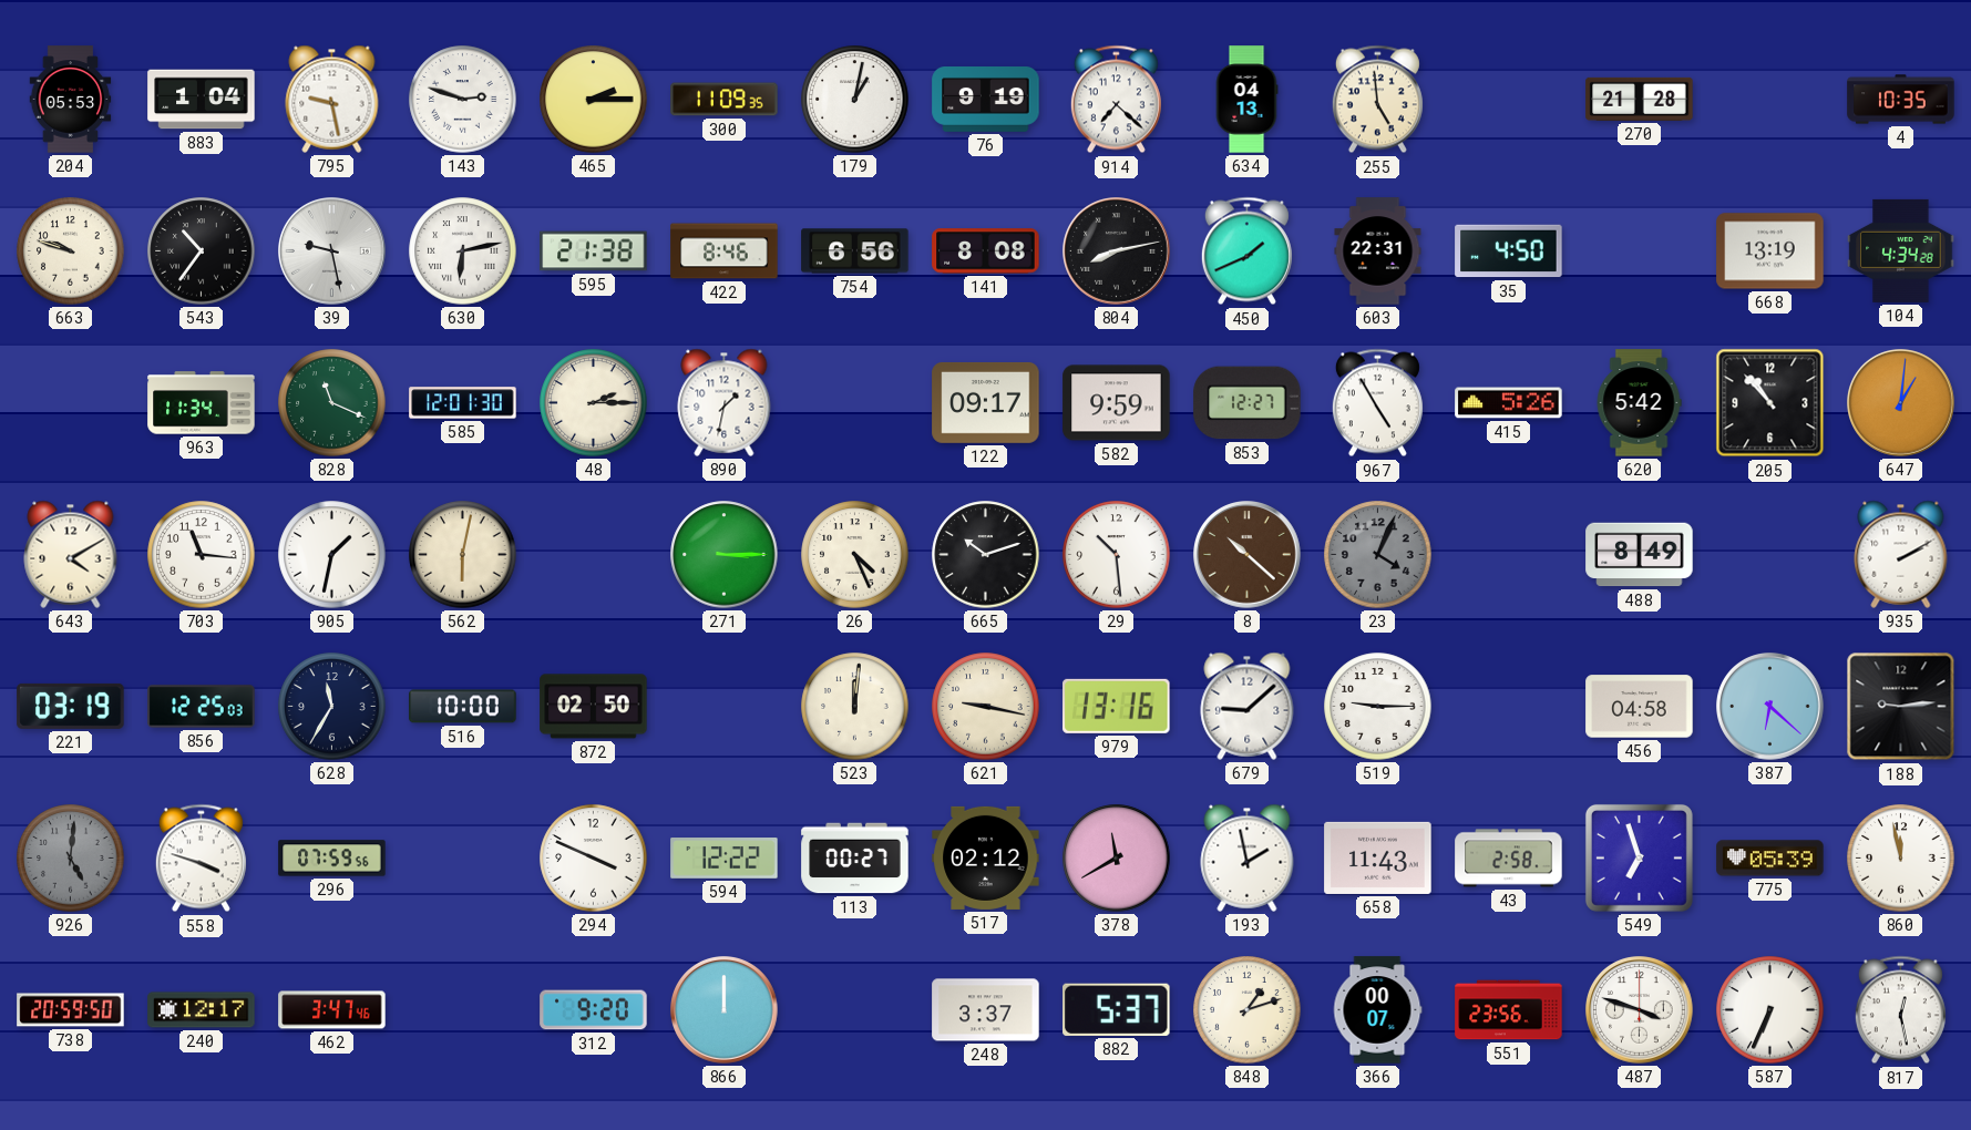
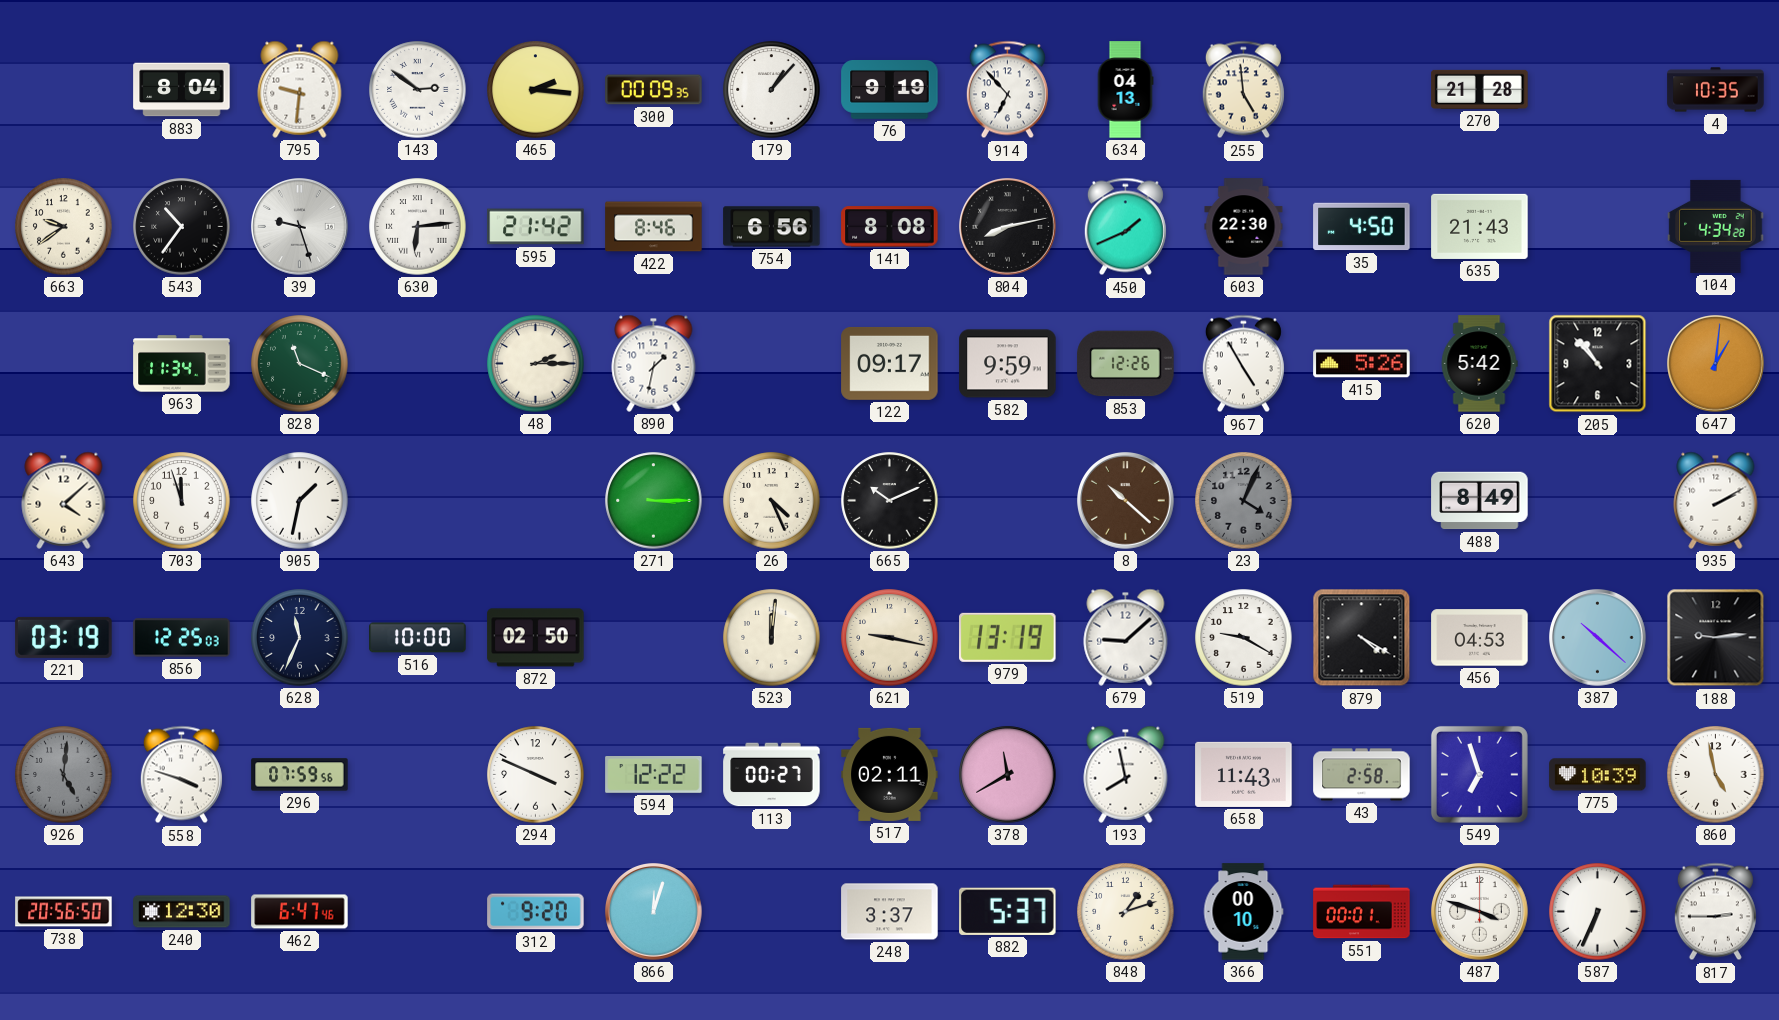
204: 05:53 -> none (71, 100)
883: 1:04 -> 8:04 (182, 90)
795: 9:28 -> 9:31 (300, 89)
143: 2:48 -> 2:51 (418, 90)
465: 2:15 -> 2:16 (536, 90)
300: 11:09 -> 00:09 (654, 90)
179: 1:02 -> 1:07 (772, 90)
914: 7:22 -> 6:53 (1007, 90)
663: 9:48 -> 9:39 (64, 227)
39: 9:28 -> 9:27 (300, 227)
630: 6:13 -> 6:14 (418, 227)
595: 21:38 -> 21:42 (536, 227)
603: 22:31 -> 22:30 (1244, 227)
635: none -> 21:43 (1480, 226)
668: 13:19 -> none (1770, 251)
585: 12:01 -> none (463, 403)
853: 12:27 -> 12:26 (1126, 364)
643: 4:10 -> 4:08 (64, 500)
703: 11:16 -> 11:57 (182, 501)
562: 6:02 -> none (463, 555)
665: 10:12 -> 10:11 (890, 501)
29: 10:29 -> none (1117, 555)
628: 11:35 -> 11:34 (300, 638)
979: 13:16 -> 13:19 (1008, 637)
519: 9:15 -> 9:20 (1244, 638)
879: none -> 4:20 (1362, 638)
456: 04:58 -> 04:53 (1480, 638)
387: 6:22 -> 10:22 (1598, 638)
517: 02:12 -> 02:11 (890, 774)
193: 1:58 -> 7:58 (1126, 774)
775: 05:39 -> 10:39 (1598, 775)
860: 11:58 -> 4:58 (1716, 775)
738: 20:59 -> 20:56 (64, 912)
240: 12:17 -> 12:30 (182, 912)
462: 3:47 -> 6:47 (300, 912)
866: 12:00 -> 12:03 (654, 912)
366: 00:07 -> 00:10 (1243, 912)
551: 23:56 -> 00:01 (1362, 912)
817: 12:28 -> 2:45 (1715, 912)
